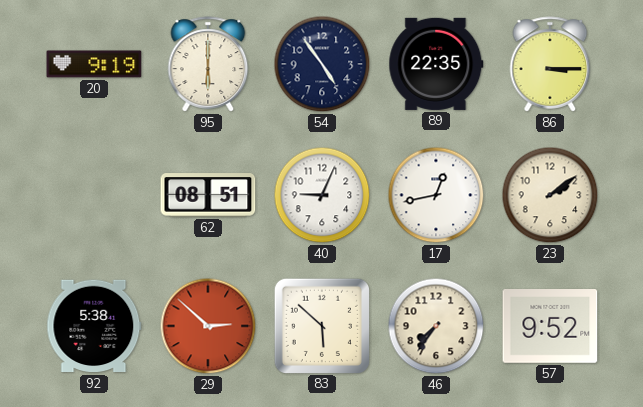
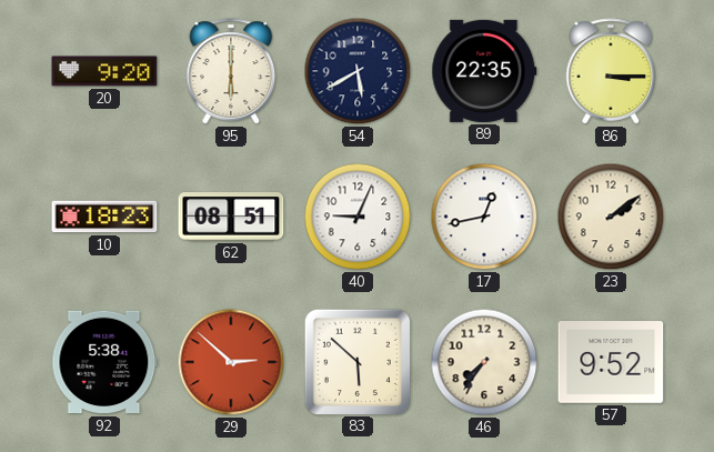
20: 9:19 -> 9:20 (104, 71)
54: 4:54 -> 5:40 (358, 71)
10: none -> 18:23 (104, 217)
